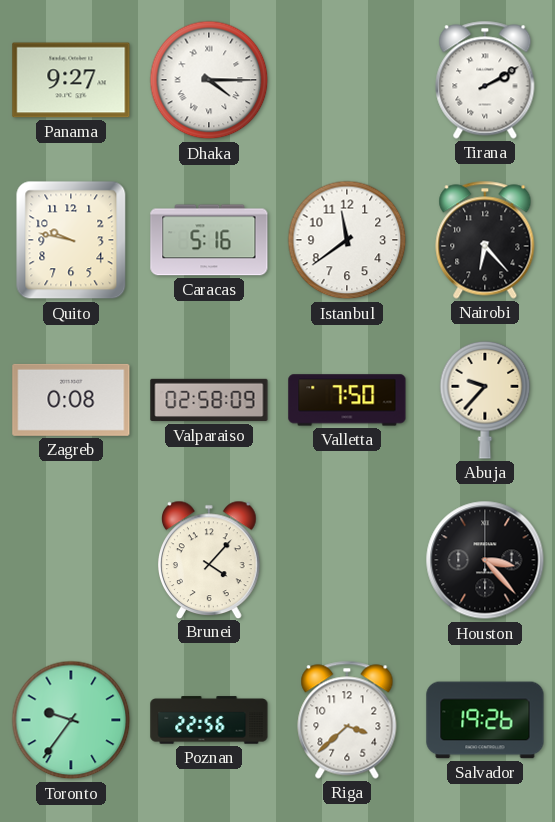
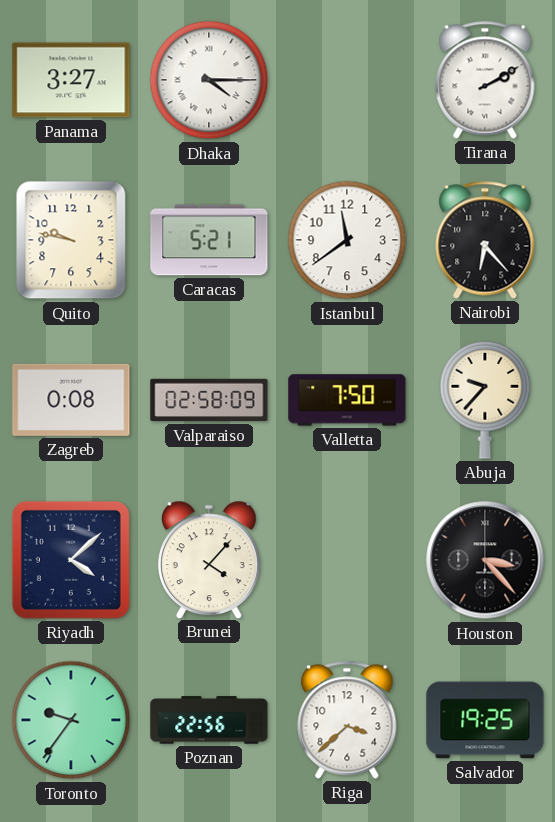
Panama: 9:27 -> 3:27 (71, 80)
Caracas: 5:16 -> 5:21 (209, 240)
Riyadh: none -> 4:08 (71, 560)
Salvador: 19:26 -> 19:25 (485, 720)
